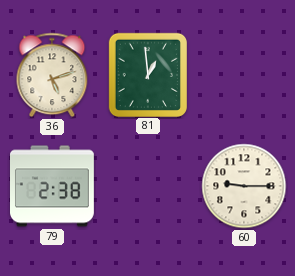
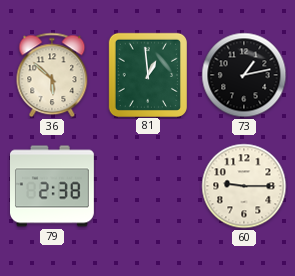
36: 5:12 -> 5:52 (52, 75)
73: none -> 1:13 (244, 75)
